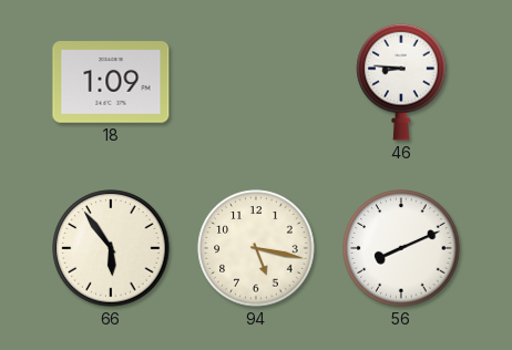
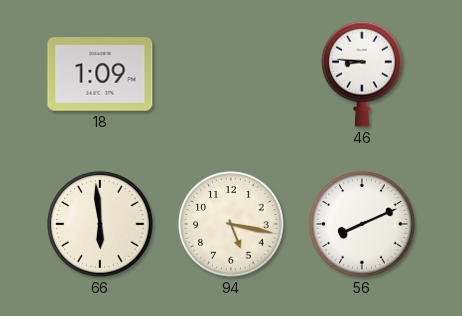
66: 5:54 -> 5:59 (100, 224)
